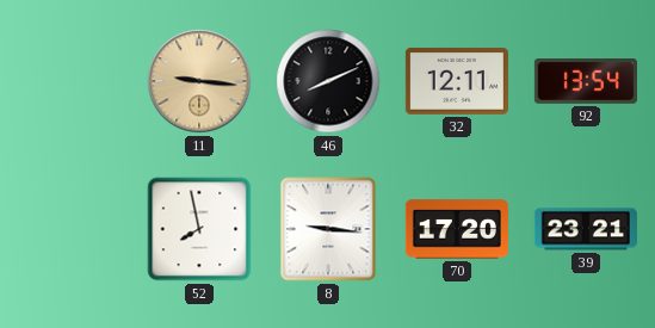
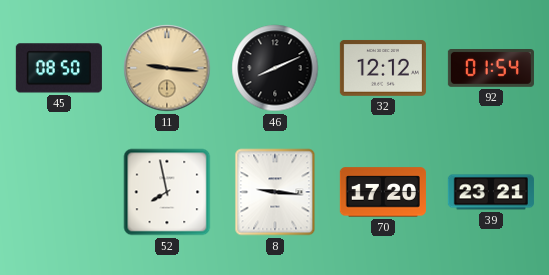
45: none -> 08:50 (59, 68)
32: 12:11 -> 12:12 (383, 68)
92: 13:54 -> 01:54 (491, 69)
